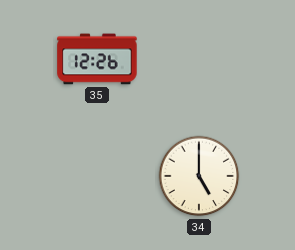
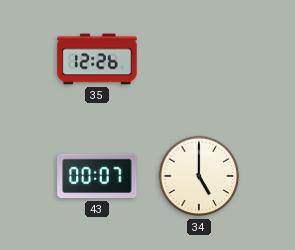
43: none -> 00:07 (97, 176)
